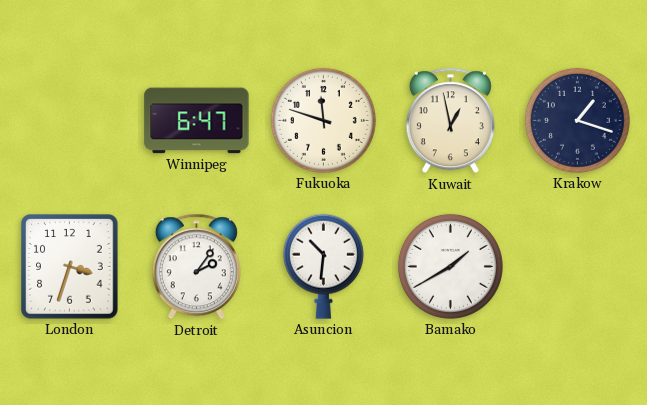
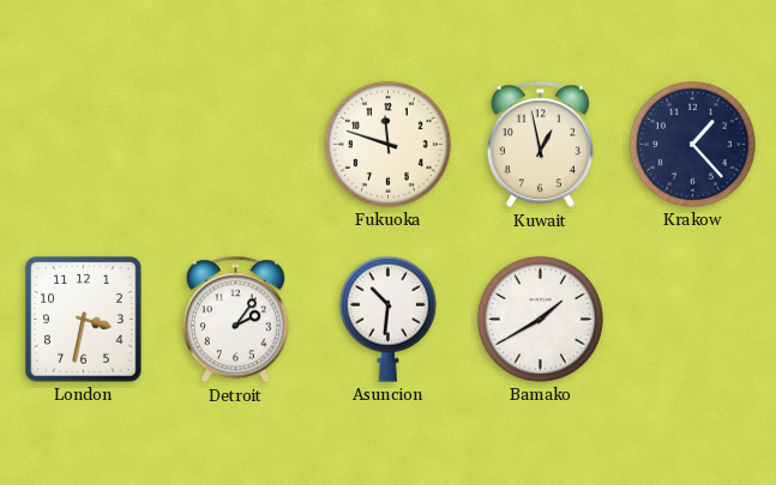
Winnipeg: 6:47 -> none (197, 121)
Krakow: 1:18 -> 1:23 (692, 144)
London: 3:33 -> 3:32 (84, 320)
